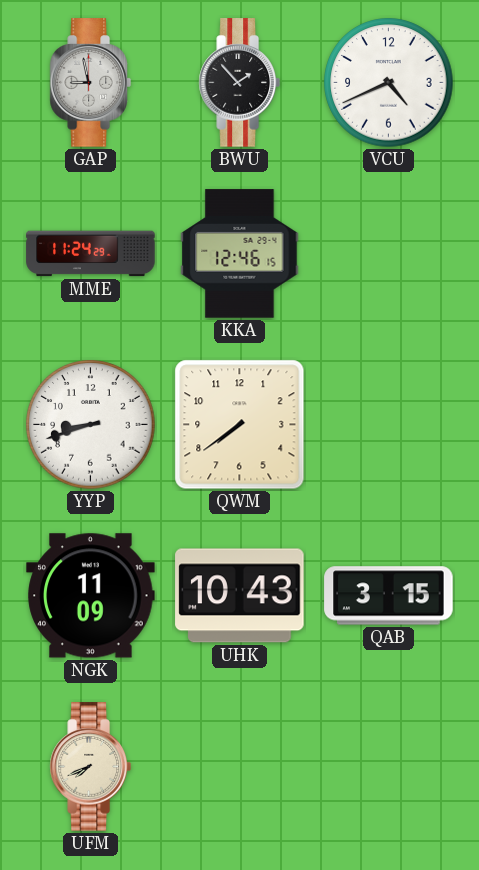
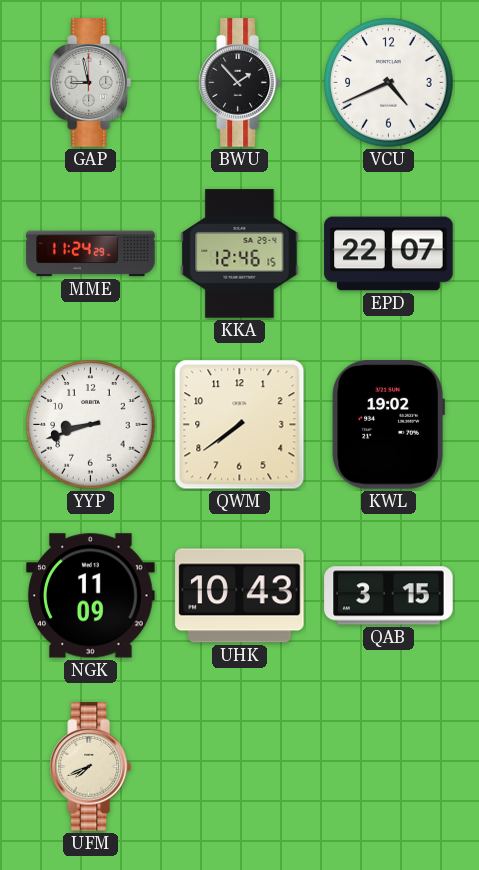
EPD: none -> 22:07 (389, 254)
KWL: none -> 19:02 (388, 425)
